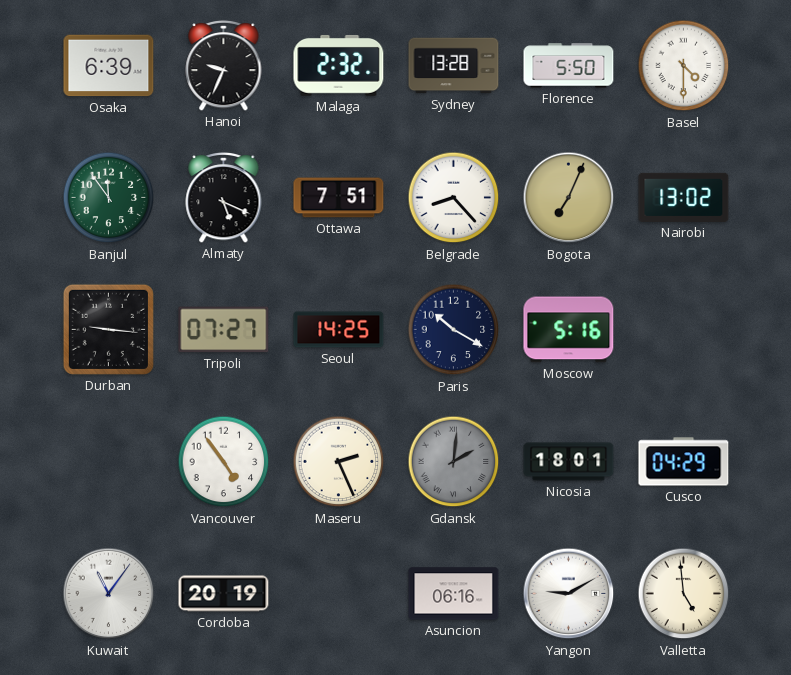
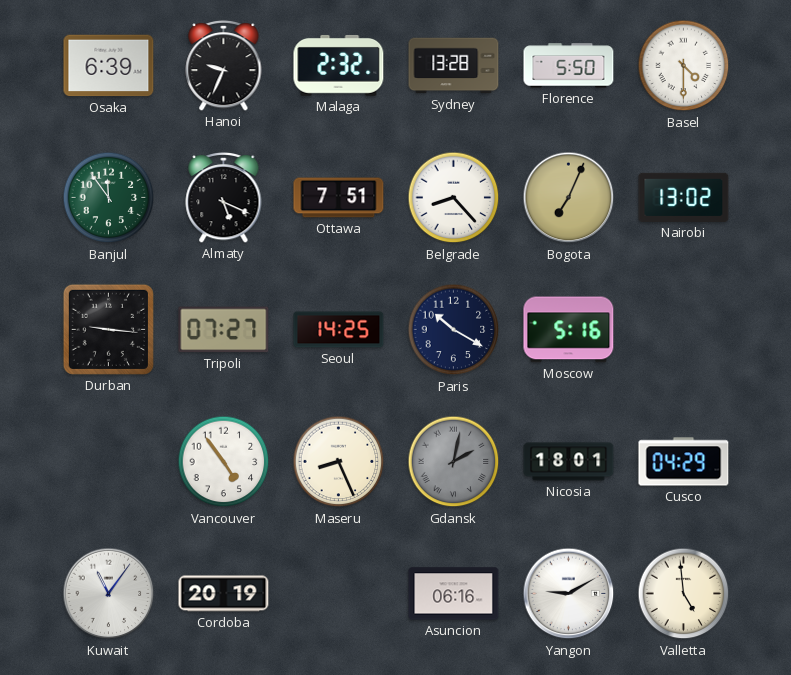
Maseru: 2:26 -> 8:26 (339, 462)
Gdansk: 2:01 -> 2:02 (454, 462)
